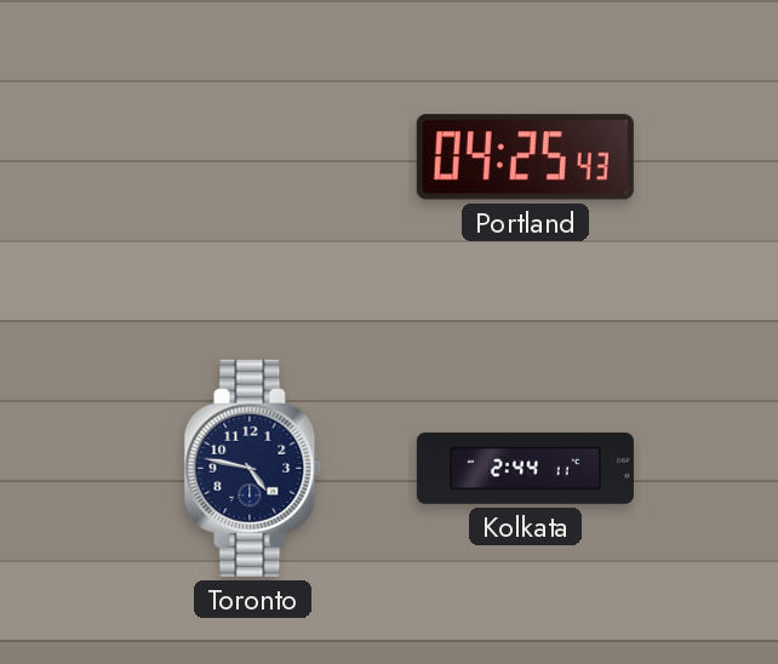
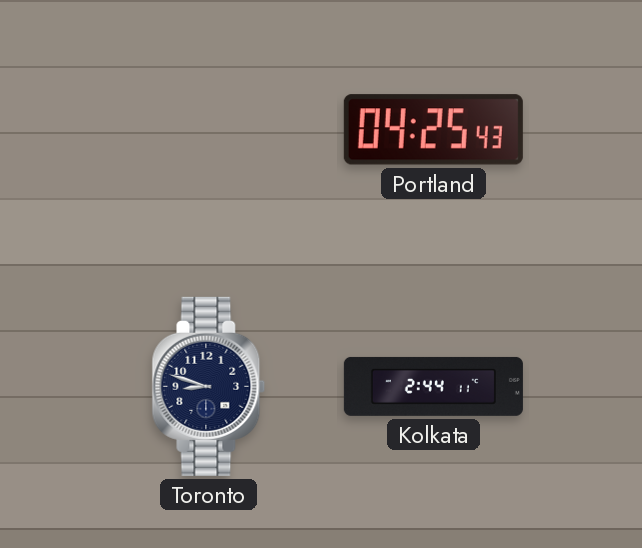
Toronto: 4:47 -> 8:48 (209, 386)
